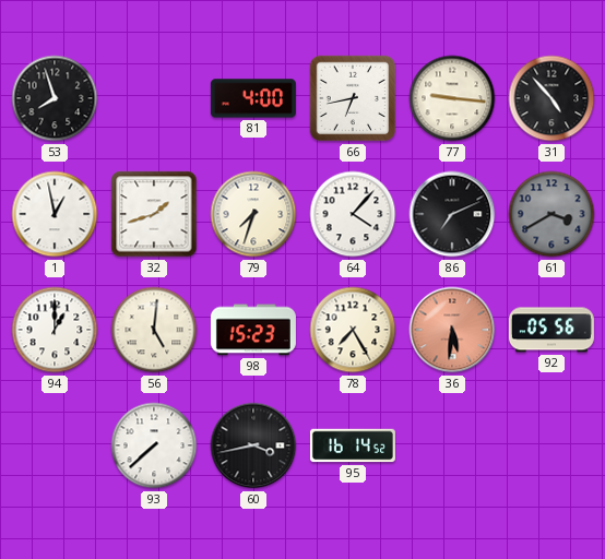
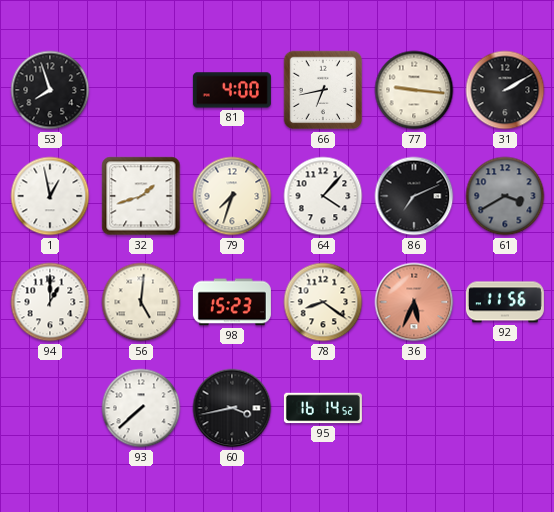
31: 4:53 -> 2:10 (505, 90)
78: 7:25 -> 8:21 (323, 302)
36: 5:31 -> 5:34 (414, 302)
92: 05:56 -> 11:56 (505, 302)
